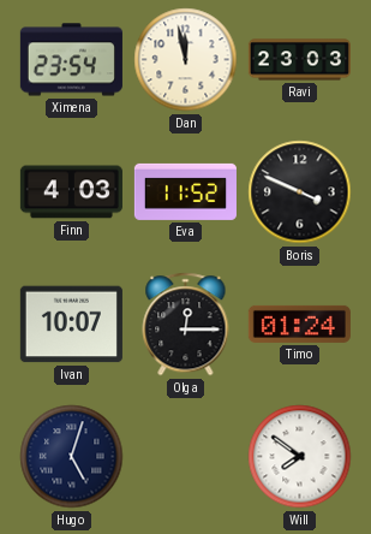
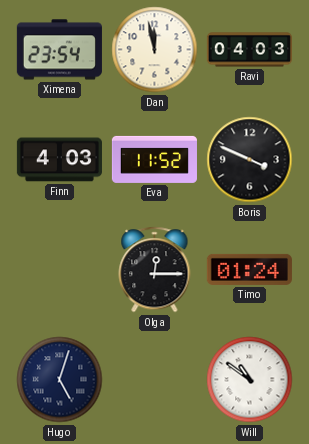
Ravi: 23:03 -> 04:03 (249, 50)
Ivan: 10:07 -> none (71, 325)
Will: 7:51 -> 10:51 (250, 380)
